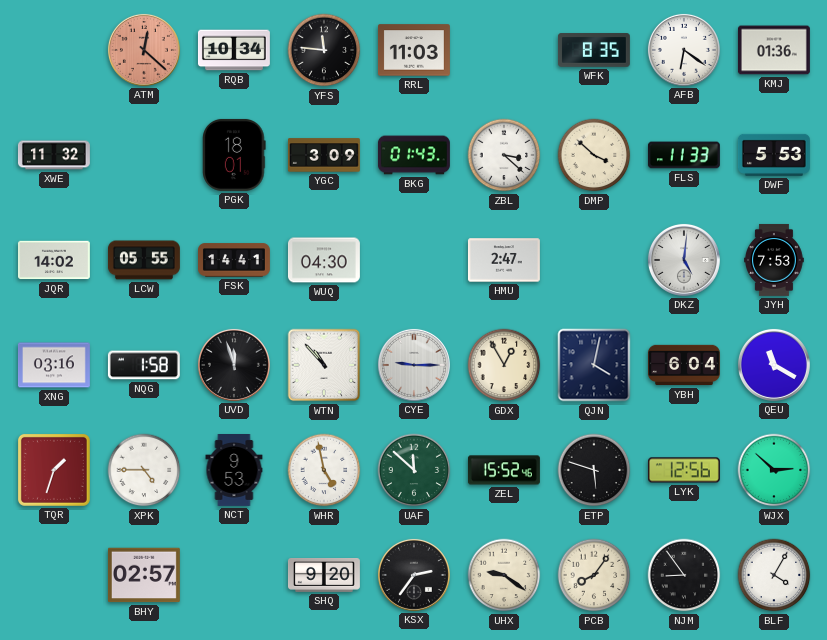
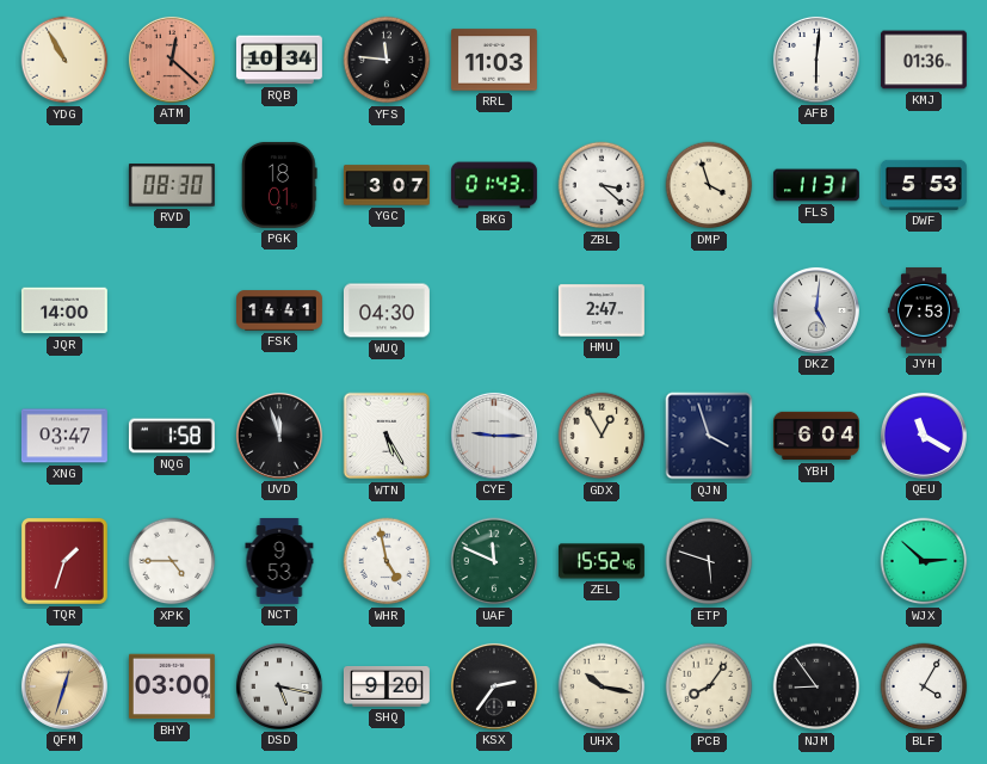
YDG: none -> 10:55 (64, 60)
WFK: 8:35 -> none (594, 50)
AFB: 6:21 -> 6:01 (816, 60)
XWE: 11:32 -> none (54, 155)
RVD: none -> 08:30 (172, 185)
YGC: 3:09 -> 3:07 (387, 185)
DMP: 3:52 -> 3:57 (709, 185)
FLS: 11:33 -> 11:31 (816, 185)
JQR: 14:02 -> 14:00 (64, 310)
LCW: 05:55 -> none (144, 260)
XNG: 03:16 -> 03:47 (64, 436)
WTN: 10:53 -> 5:25 (387, 436)
QJN: 4:02 -> 3:57 (709, 436)
UAF: 11:52 -> 11:49 (494, 561)
LYK: 12:56 -> none (684, 470)
QFM: none -> 12:33 (64, 686)
BHY: 02:57 -> 03:00 (172, 686)
DSD: none -> 5:17 (279, 686)
UHX: 9:21 -> 10:17 (602, 686)
